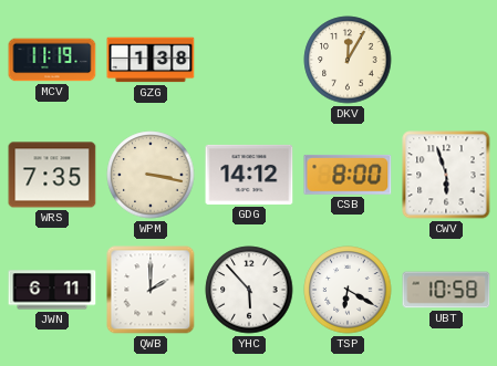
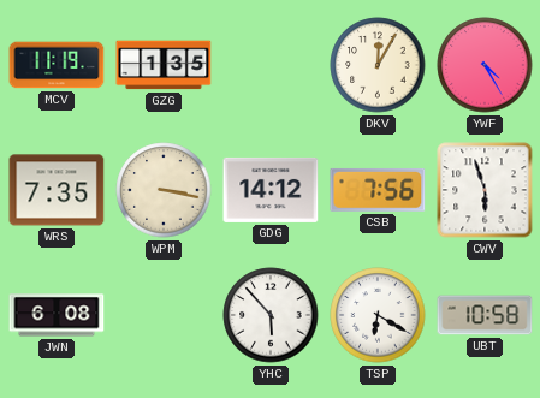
GZG: 1:38 -> 1:35 (164, 65)
YWF: none -> 4:25 (485, 65)
CSB: 8:00 -> 7:56 (378, 190)
JWN: 6:11 -> 6:08 (57, 315)
QWB: 2:00 -> none (151, 290)
